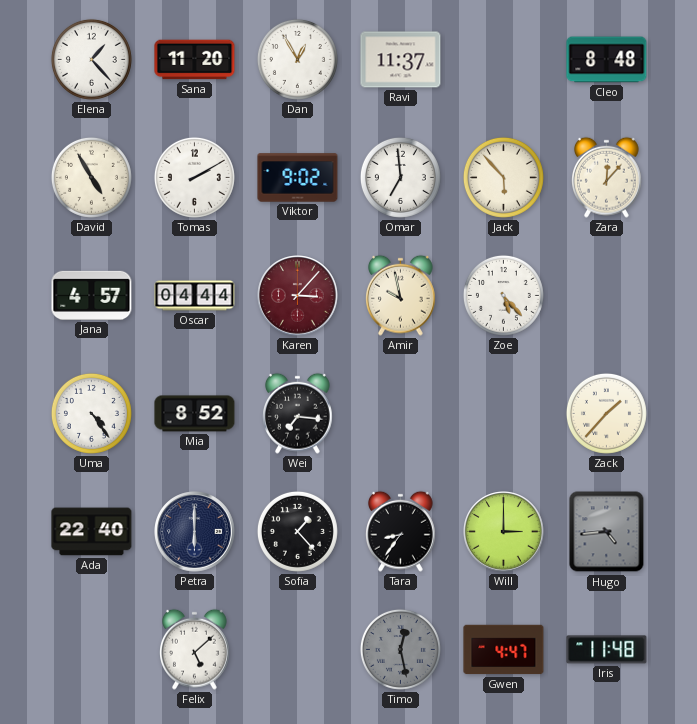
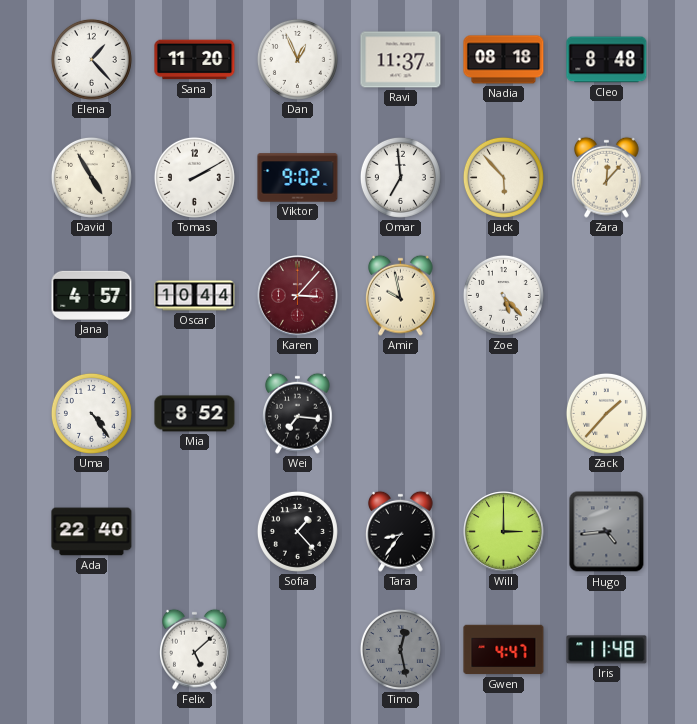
Dan: 12:55 -> 12:56 (297, 59)
Nadia: none -> 08:18 (504, 60)
Oscar: 04:44 -> 10:44 (195, 296)
Petra: 6:00 -> none (195, 532)
